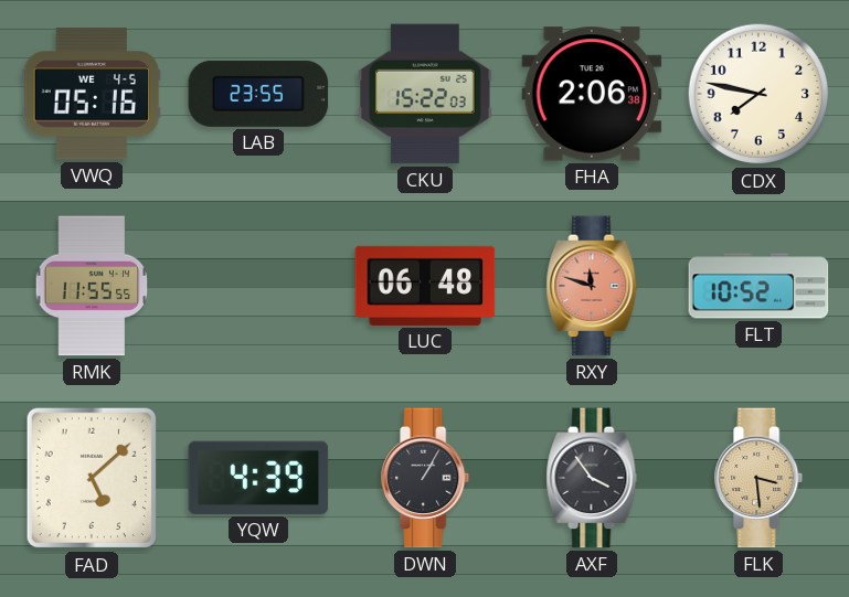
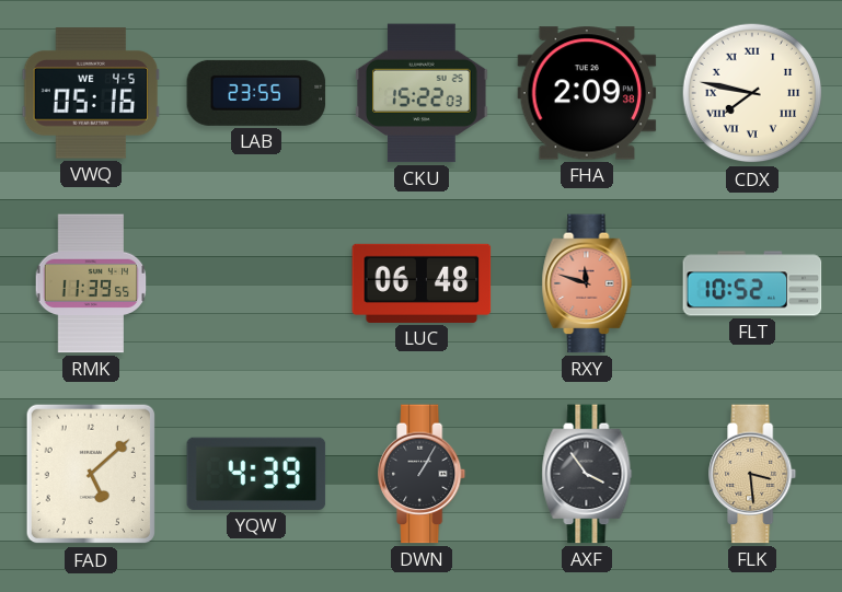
FHA: 2:06 -> 2:09 (587, 93)
CDX numerals: Arabic -> Roman (752, 93)
RMK: 11:55 -> 11:39 (91, 283)
